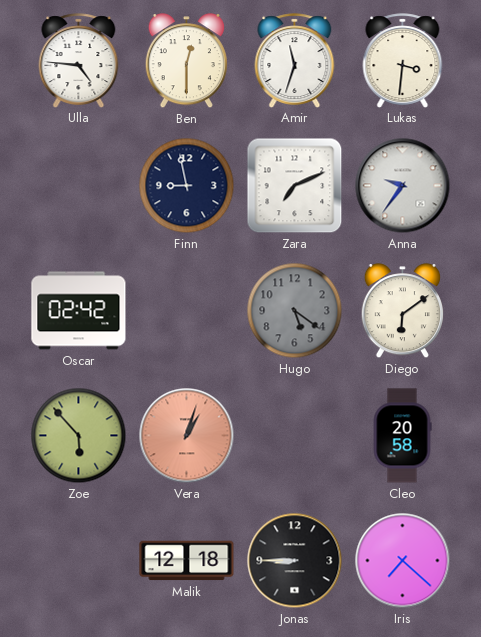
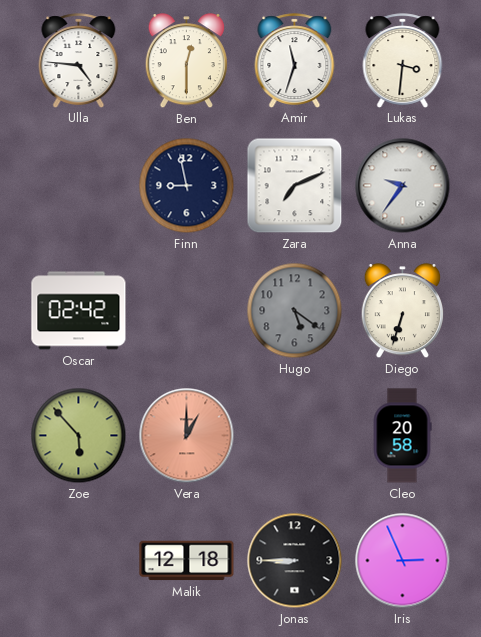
Diego: 6:09 -> 6:33 (402, 311)
Vera: 1:03 -> 1:00 (187, 436)
Iris: 7:22 -> 2:56 (403, 561)
